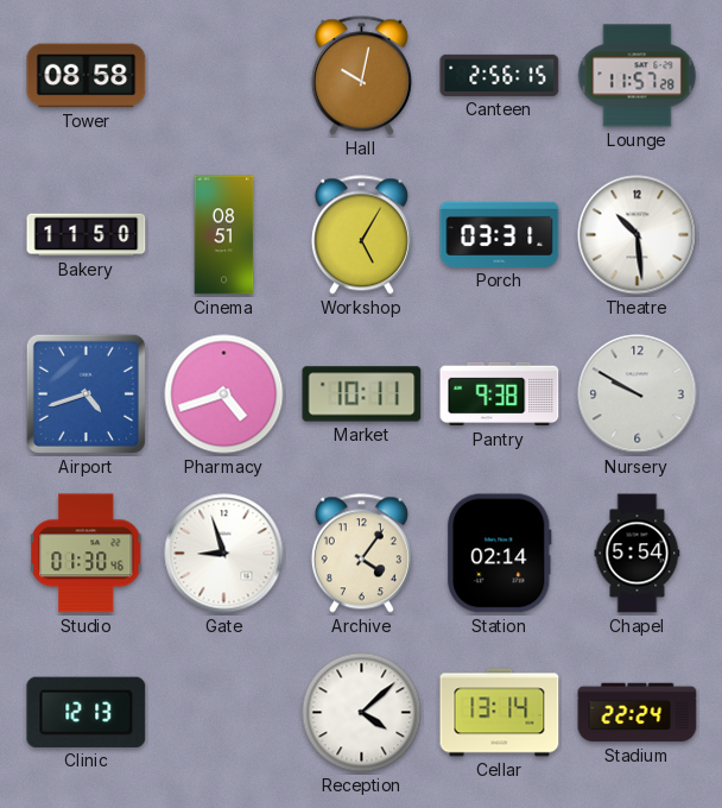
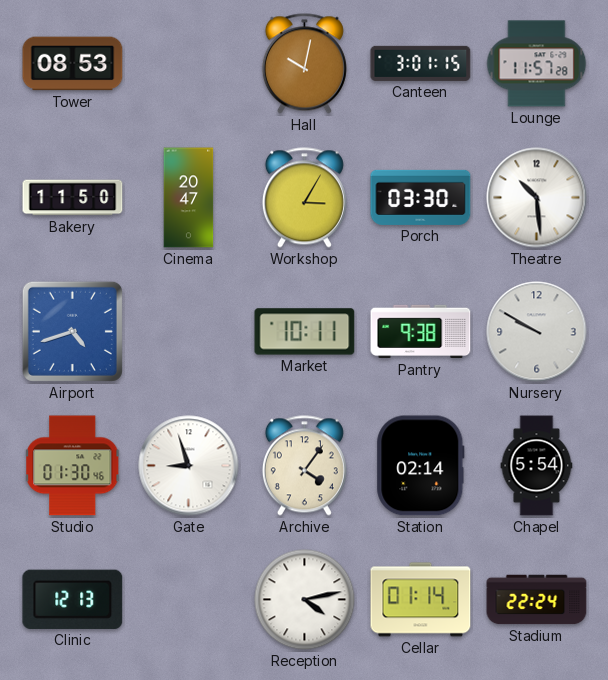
Tower: 08:58 -> 08:53 (73, 64)
Canteen: 2:56 -> 3:01 (421, 63)
Cinema: 08:51 -> 20:47 (189, 198)
Workshop: 5:05 -> 3:05 (304, 198)
Porch: 03:31 -> 03:30 (421, 197)
Pharmacy: 4:42 -> none (224, 394)
Reception: 4:08 -> 4:13 (305, 600)
Cellar: 13:14 -> 01:14 (421, 600)
